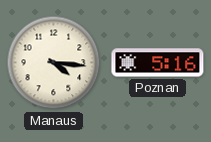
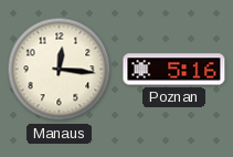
Manaus: 4:16 -> 12:16 (60, 70)
